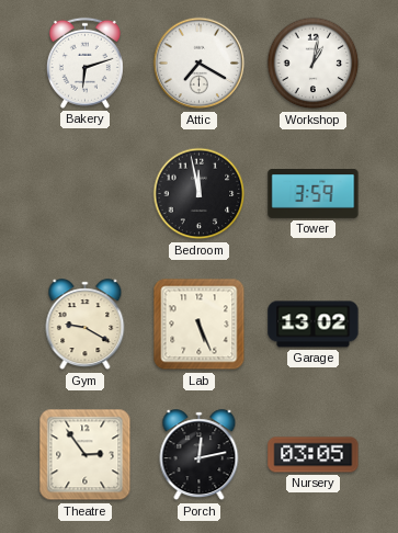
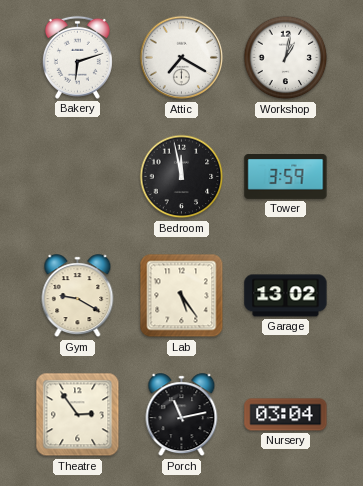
Lab: 5:26 -> 5:24 (182, 296)
Porch: 12:13 -> 11:13 (182, 415)
Nursery: 03:05 -> 03:04 (286, 415)
